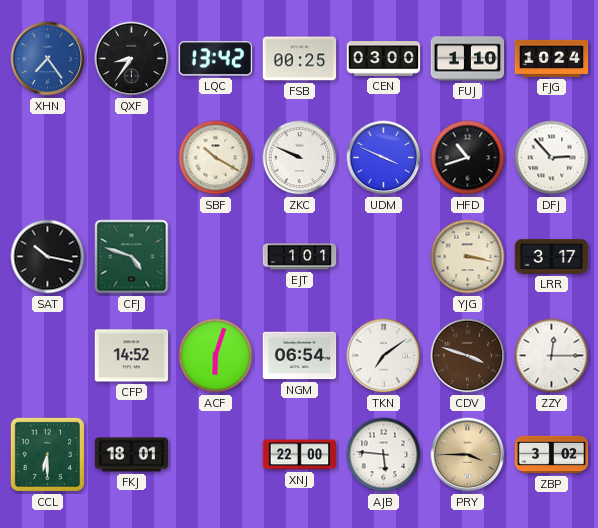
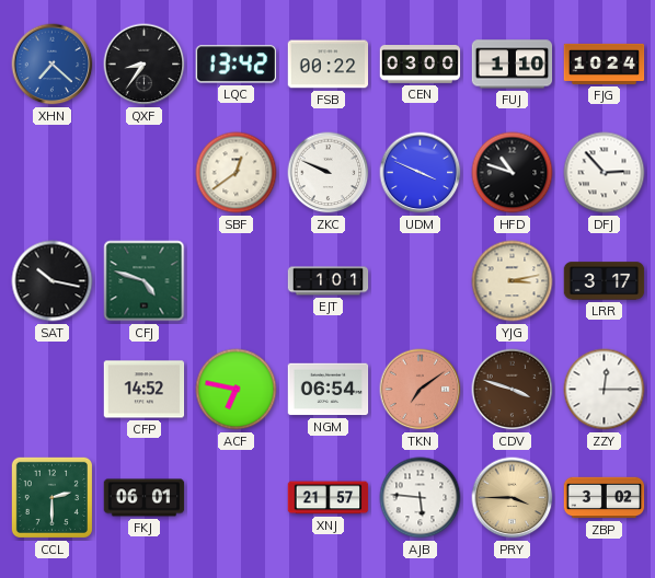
XHN: 7:24 -> 7:22 (53, 65)
FSB: 00:25 -> 00:22 (329, 65)
SBF: 10:20 -> 12:39 (237, 173)
HFD: 10:42 -> 10:48 (513, 173)
YJG: 3:17 -> 3:13 (513, 281)
ACF: 6:03 -> 6:47 (237, 390)
TKN dial: white -> salmon (421, 390)
CCL: 6:30 -> 2:30 (51, 497)
FKJ: 18:01 -> 06:01 (145, 498)
XNJ: 22:00 -> 21:57 (329, 498)
